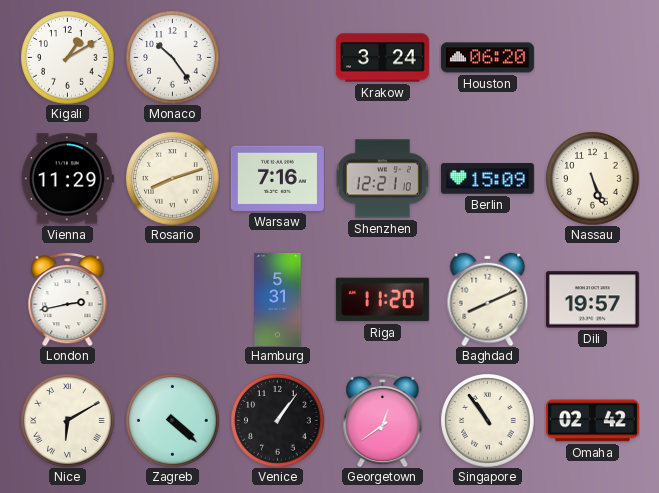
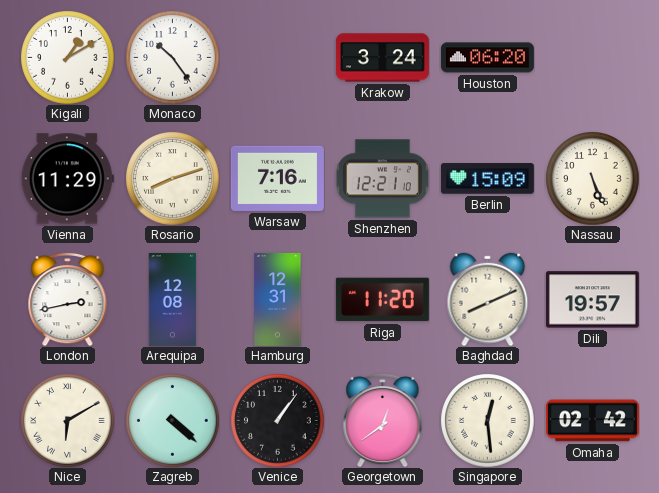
Arequipa: none -> 12:08 (173, 299)
Hamburg: 5:31 -> 12:31 (278, 299)
Singapore: 10:54 -> 12:29 (487, 420)
